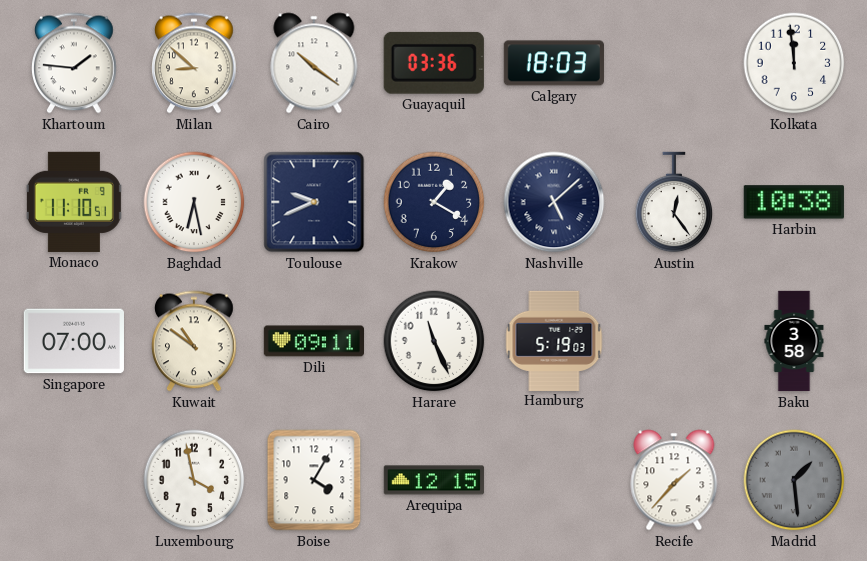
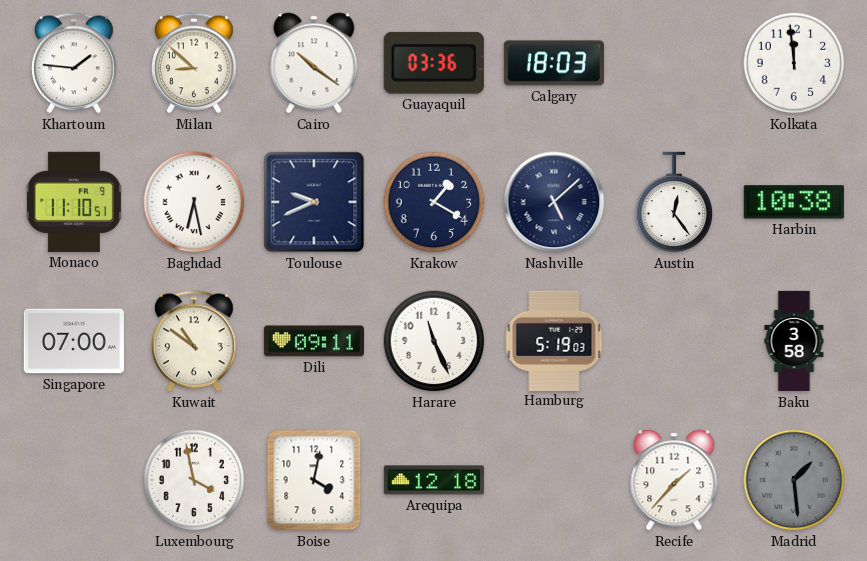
Boise: 4:05 -> 4:02 (314, 480)
Arequipa: 12:15 -> 12:18 (434, 480)
